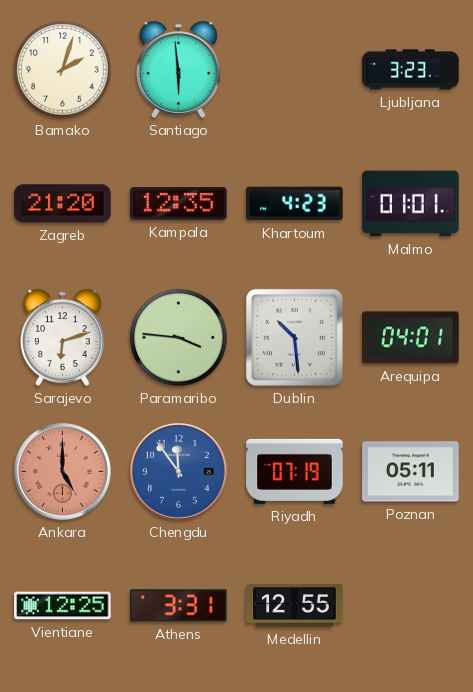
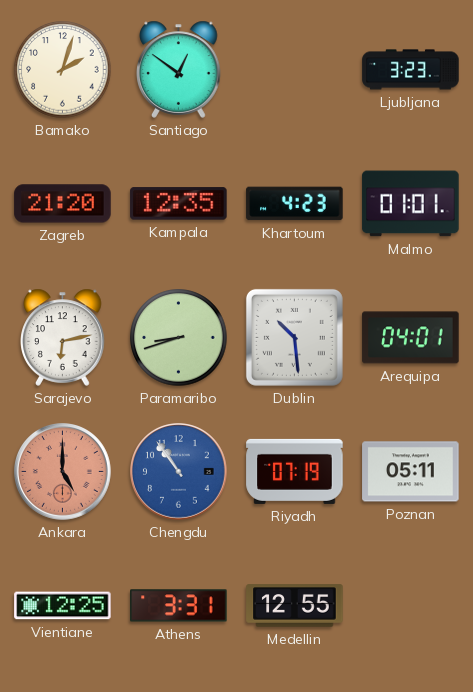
Santiago: 5:59 -> 12:51 (179, 69)
Sarajevo: 6:12 -> 6:13 (63, 337)
Paramaribo: 3:46 -> 8:42 (179, 338)
Chengdu: 11:54 -> 10:54 (179, 472)
